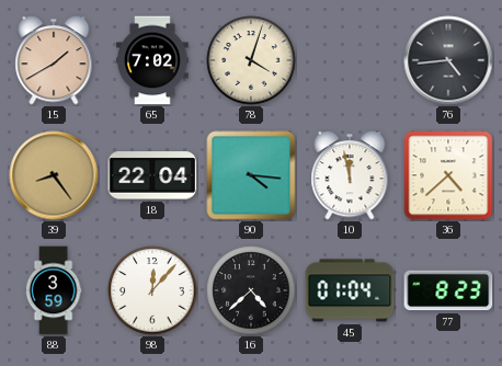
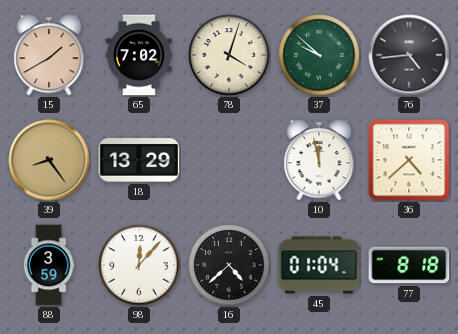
37: none -> 9:52 (319, 55)
18: 22:04 -> 13:29 (139, 160)
90: 4:16 -> none (251, 175)
77: 8:23 -> 8:18 (409, 265)
